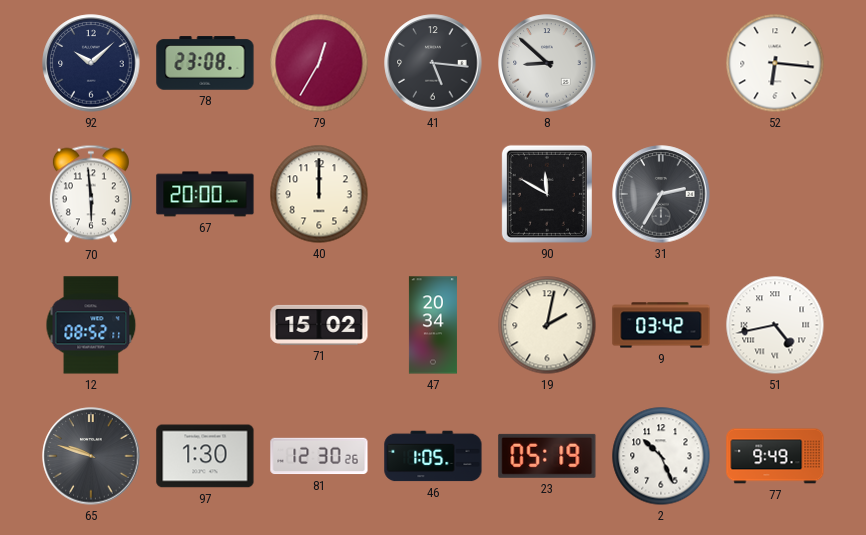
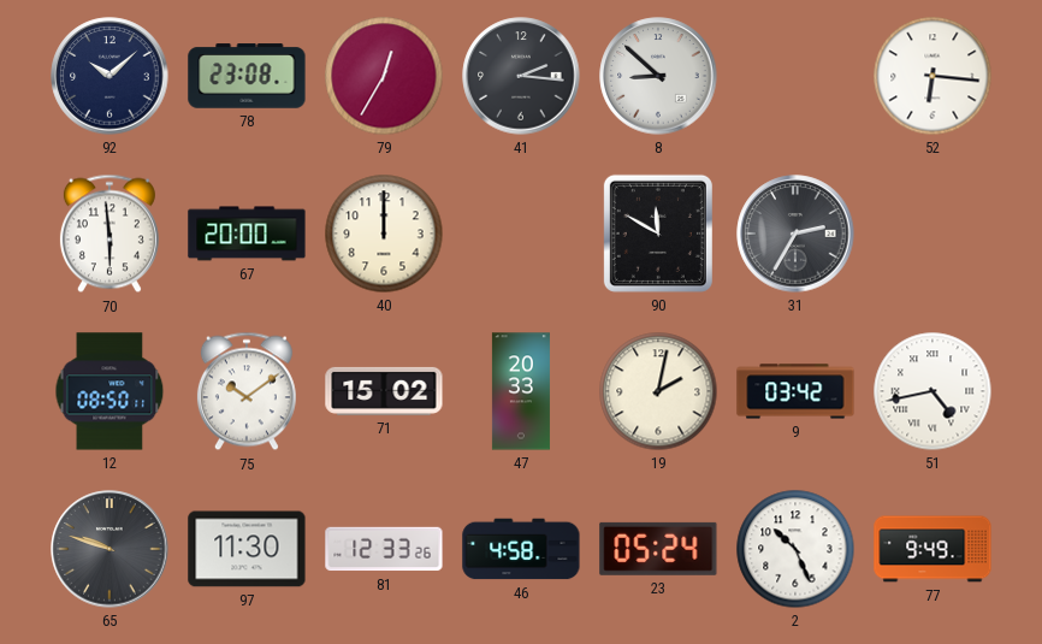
41: 5:16 -> 2:16 (521, 76)
12: 08:52 -> 08:50 (109, 391)
75: none -> 10:09 (247, 391)
47: 20:34 -> 20:33 (521, 391)
97: 1:30 -> 11:30 (247, 549)
81: 12:30 -> 12:33 (384, 549)
46: 1:05 -> 4:58 (521, 549)
23: 05:19 -> 05:24 (658, 549)
